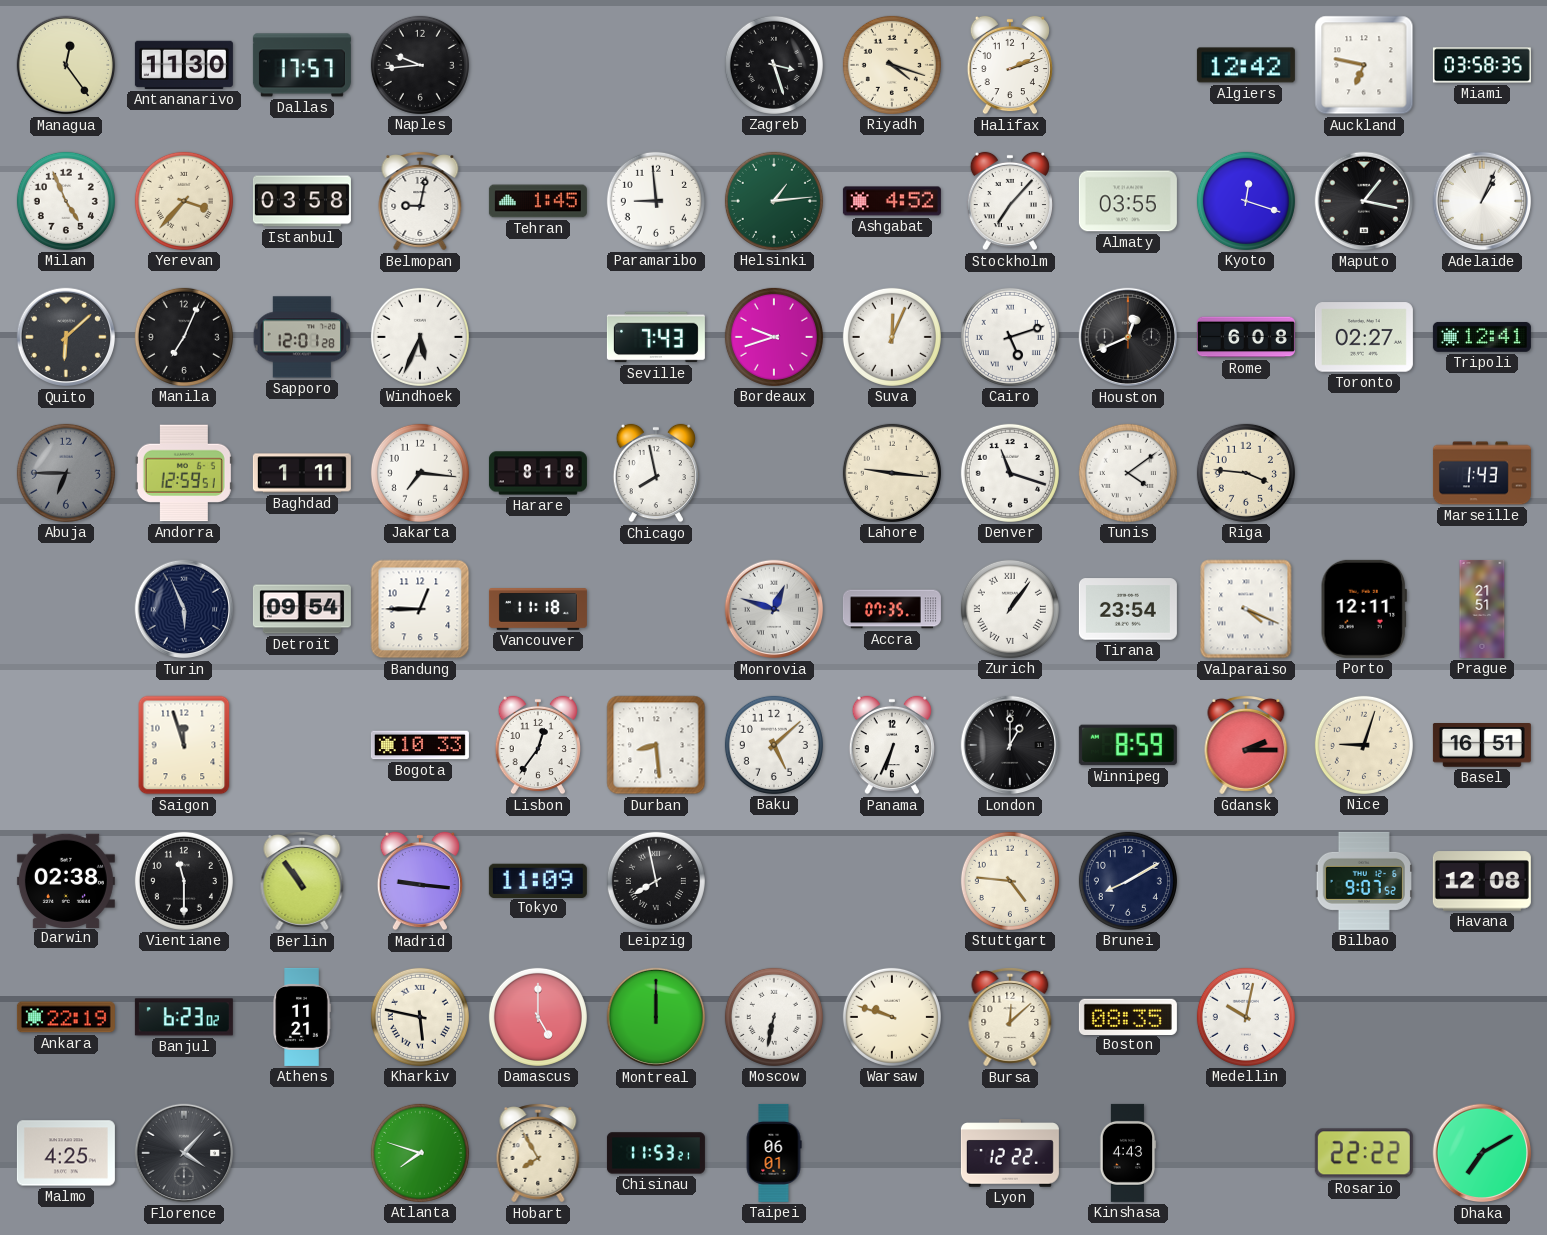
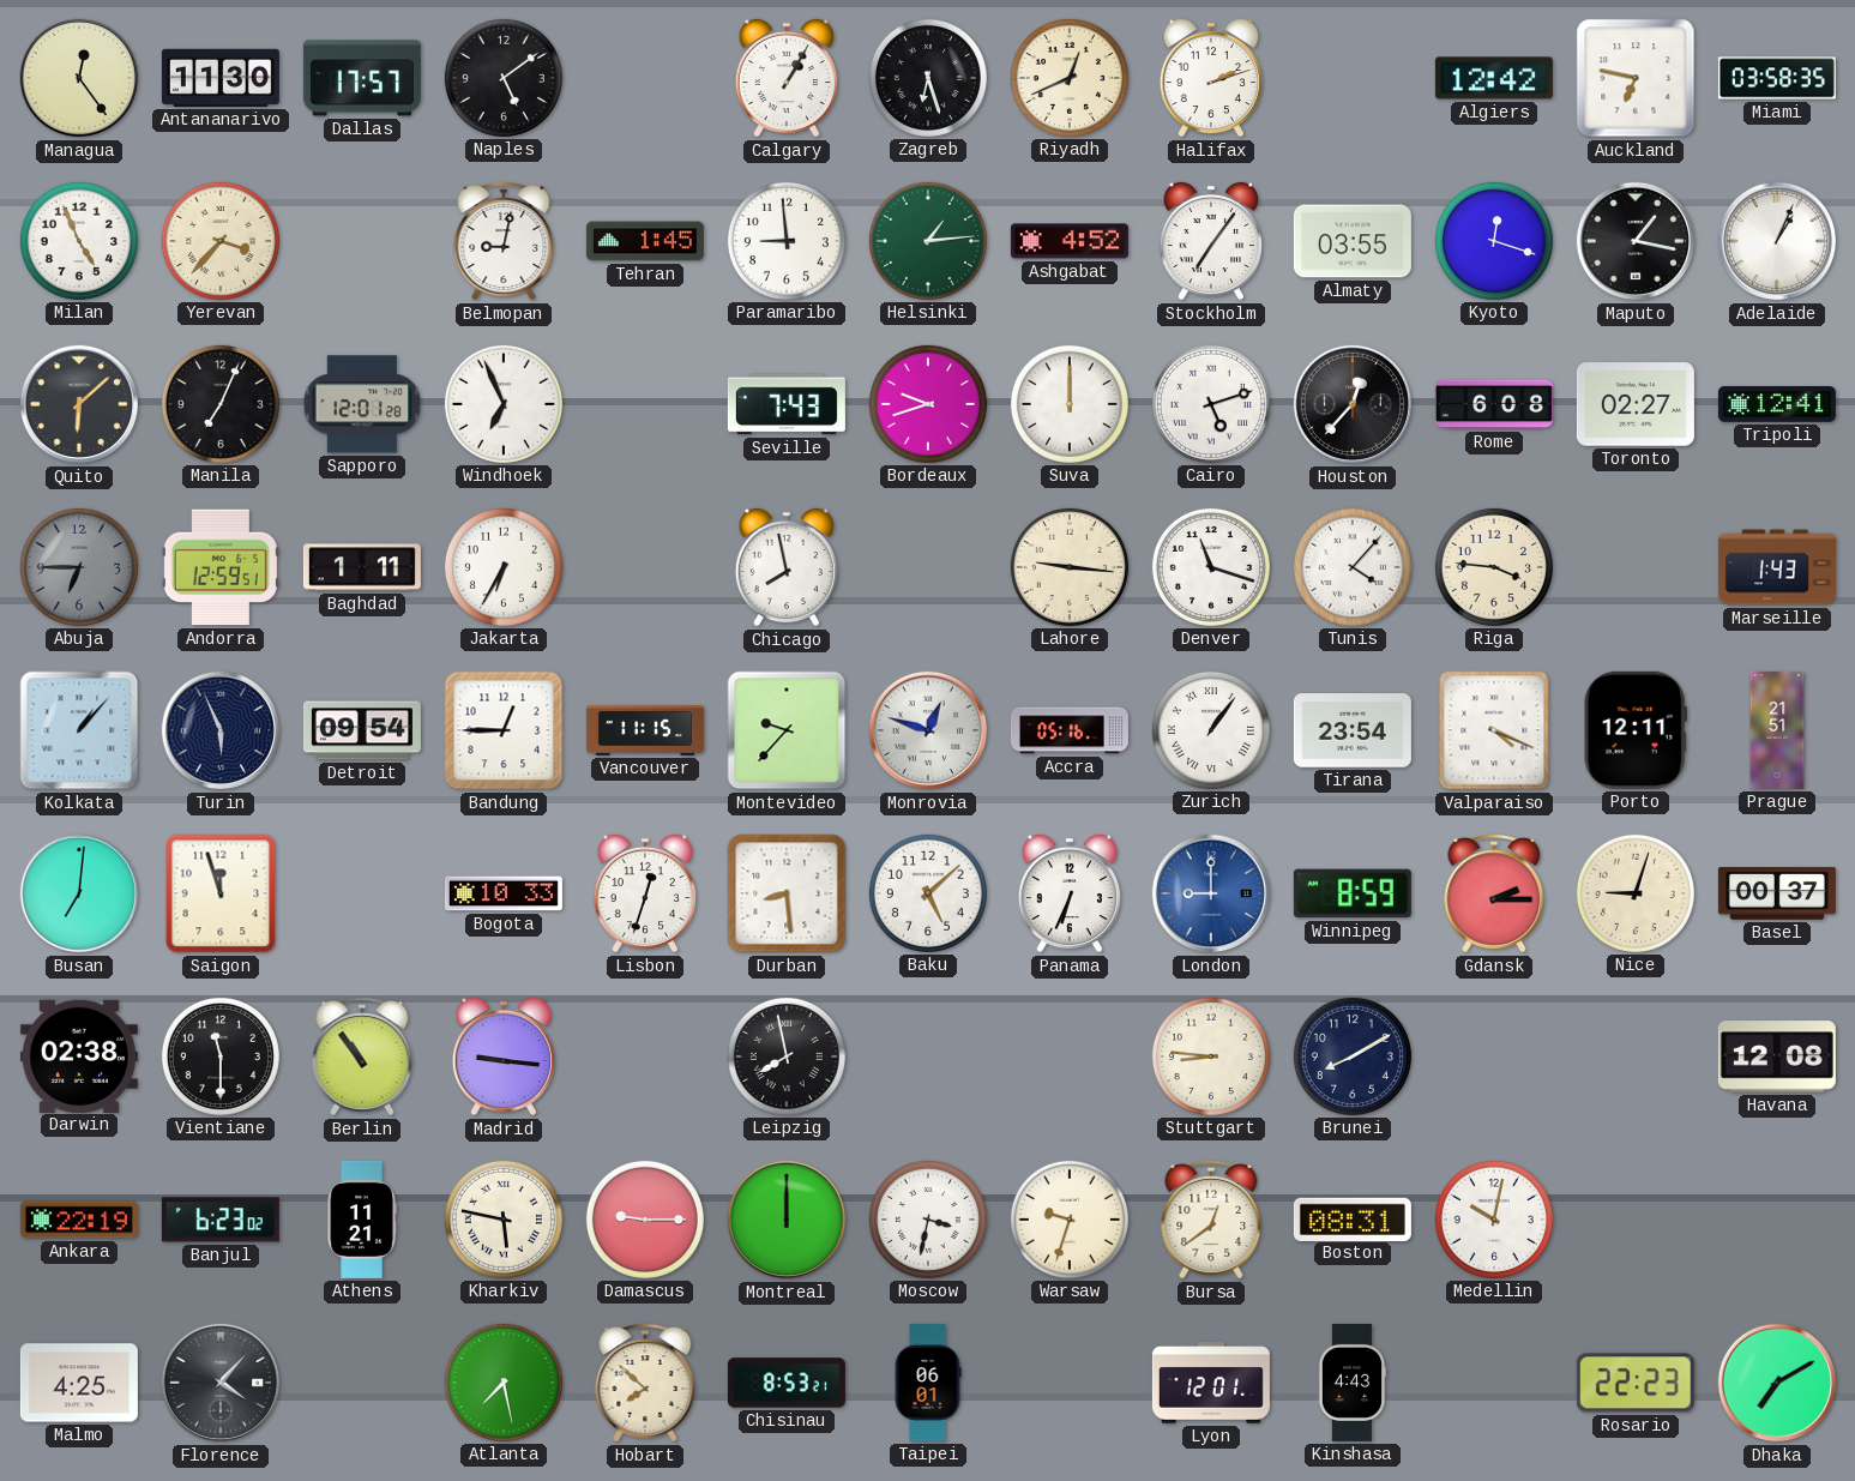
Naples: 9:44 -> 5:09 (504, 78)
Calgary: none -> 1:05 (787, 78)
Zagreb: 3:27 -> 6:27 (928, 78)
Riyadh: 4:18 -> 12:41 (1070, 78)
Istanbul: 03:58 -> none (302, 201)
Stockholm: 7:07 -> 7:06 (1211, 241)
Windhoek: 5:34 -> 6:56 (504, 404)
Suva: 12:04 -> 12:00 (1070, 404)
Houston: 12:41 -> 12:37 (1353, 404)
Jakarta: 7:16 -> 6:35 (504, 567)
Harare: 8:18 -> none (538, 473)
Tunis: 4:09 -> 4:07 (1353, 567)
Kolkata: none -> 1:07 (79, 730)
Vancouver: 11:18 -> 11:15 (645, 732)
Montevideo: none -> 9:37 (787, 730)
Accra: 07:35 -> 05:16 (1070, 730)
Busan: none -> 7:01 (79, 893)
Lisbon: 12:36 -> 12:33 (645, 893)
London: 1:00 -> 9:00 (1211, 893)
London dial: black -> blue (1211, 893)
Basel: 16:51 -> 00:37 (1777, 895)
Tokyo: 11:09 -> none (538, 880)
Stuttgart: 4:46 -> 8:46 (1211, 1056)
Bilbao: 9:07 -> none (1364, 881)
Damascus: 5:00 -> 9:15 (645, 1220)
Moscow: 6:32 -> 3:32 (928, 1220)
Warsaw: 9:48 -> 9:33 (1070, 1220)
Bursa: 12:08 -> 12:39 (1211, 1220)
Boston: 08:35 -> 08:31 (1353, 1218)
Atlanta: 7:48 -> 7:28 (504, 1383)
Hobart: 7:55 -> 7:52 (645, 1383)
Chisinau: 11:53 -> 8:53 (787, 1383)
Lyon: 12:22 -> 12:01 (1211, 1383)
Rosario: 22:22 -> 22:23 (1636, 1383)
